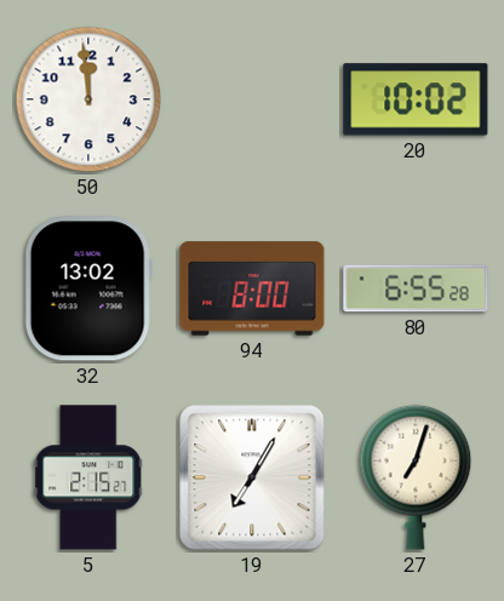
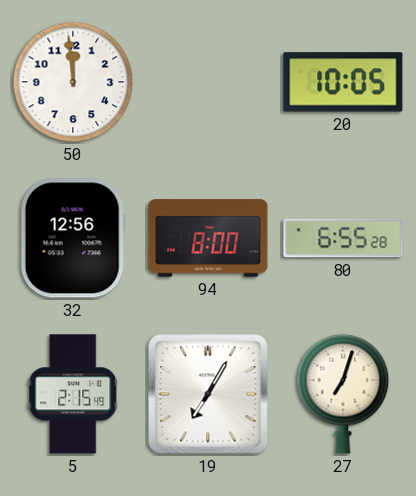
20: 10:02 -> 10:05 (343, 82)
32: 13:02 -> 12:56 (73, 238)
5: 2:15:27 -> 2:15:49 (73, 394)
